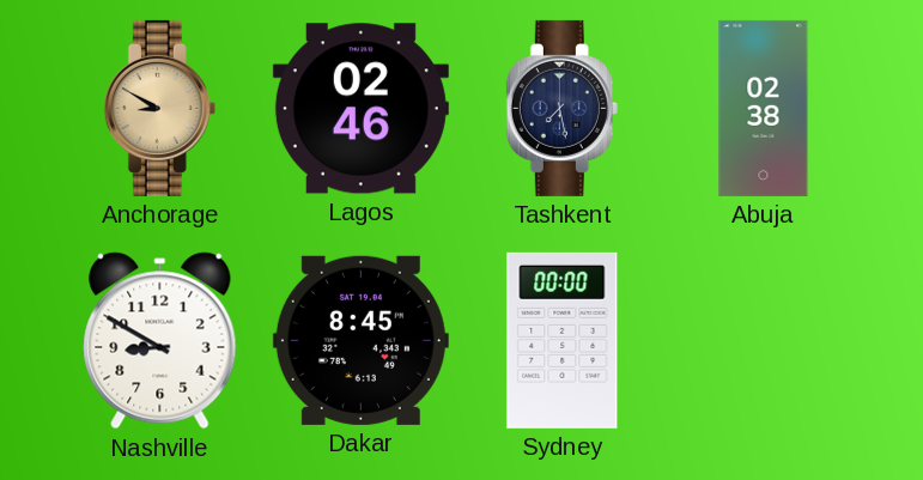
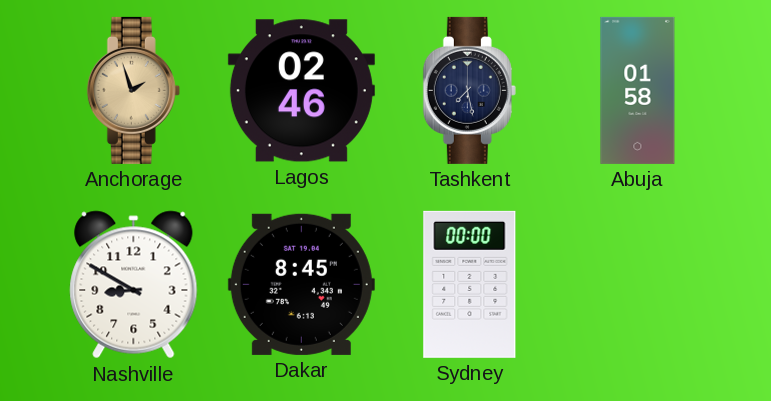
Anchorage: 8:50 -> 1:57 (133, 90)
Abuja: 02:38 -> 01:58 (638, 90)
